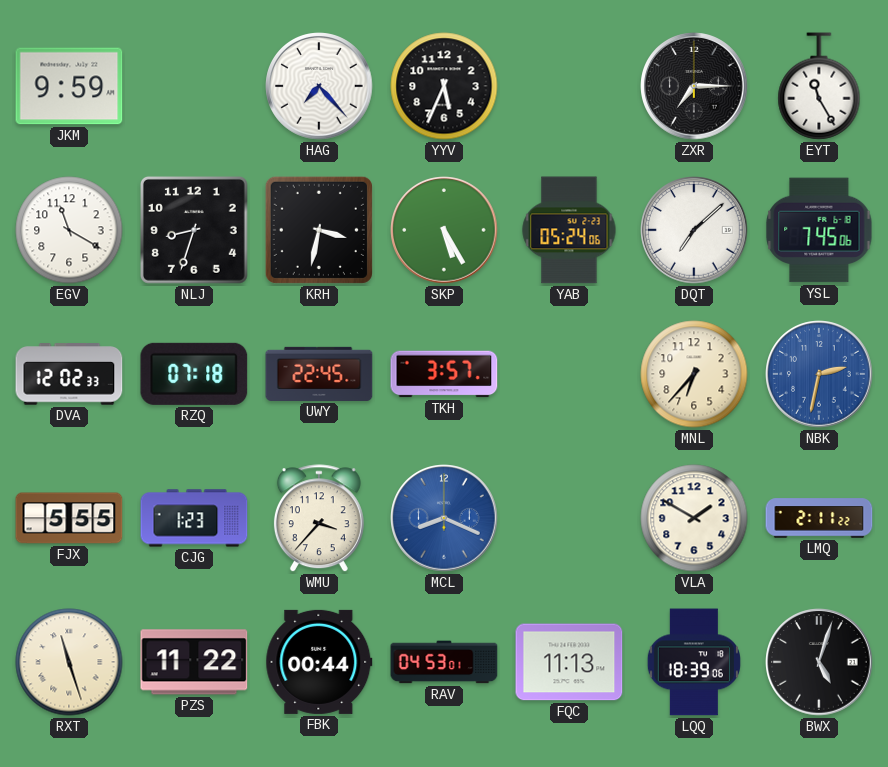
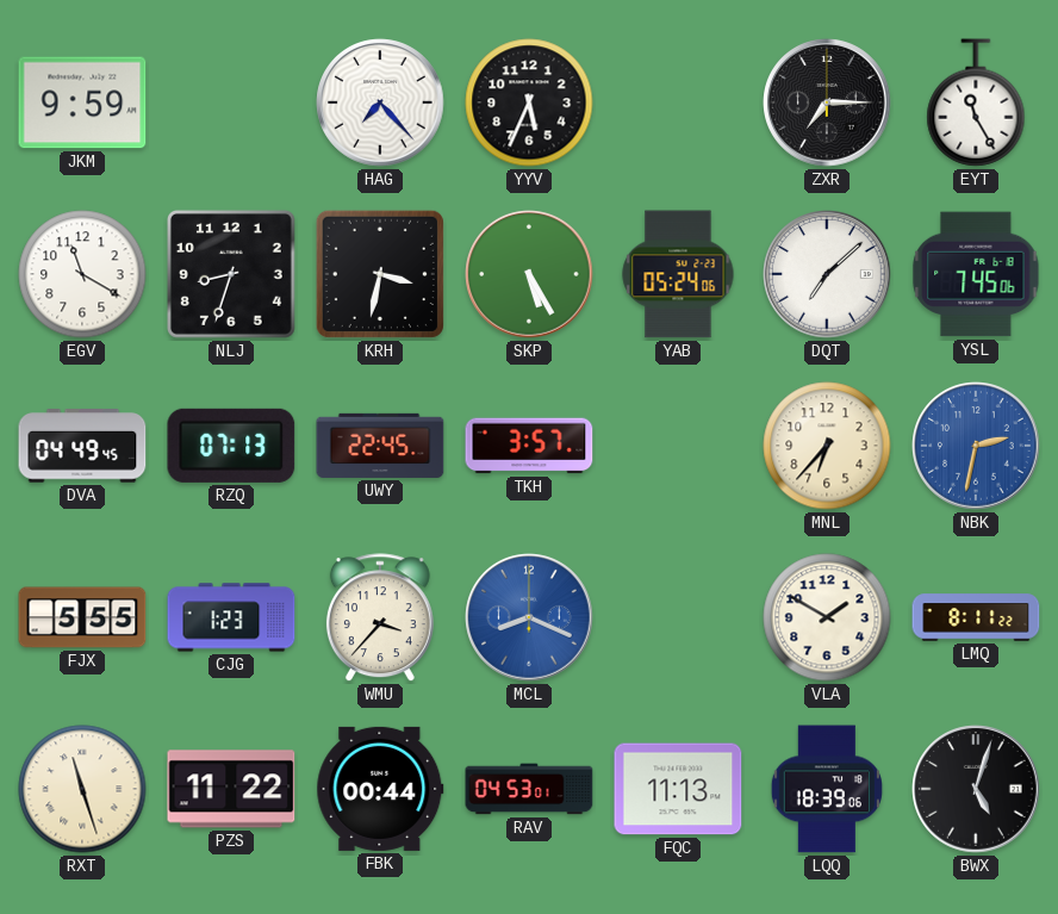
DVA: 12:02 -> 04:49 (82, 446)
RZQ: 07:18 -> 07:13 (231, 446)
LMQ: 2:11 -> 8:11 (976, 617)
